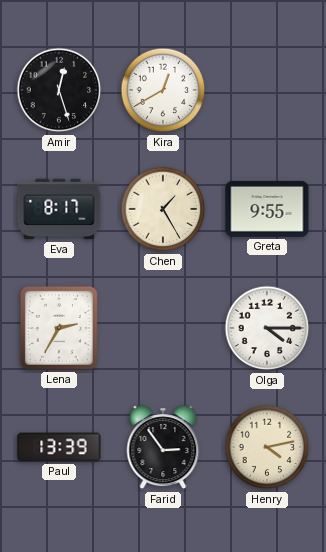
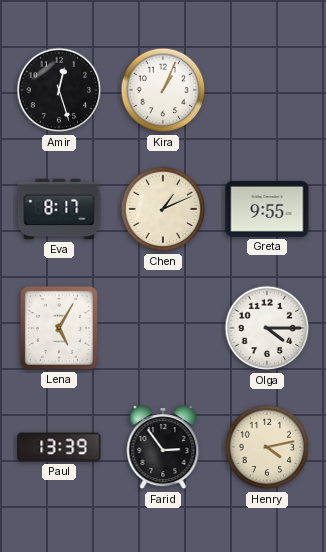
Kira: 12:40 -> 1:04 (163, 90)
Chen: 1:25 -> 1:11 (163, 209)
Lena: 2:35 -> 5:05 (59, 328)
